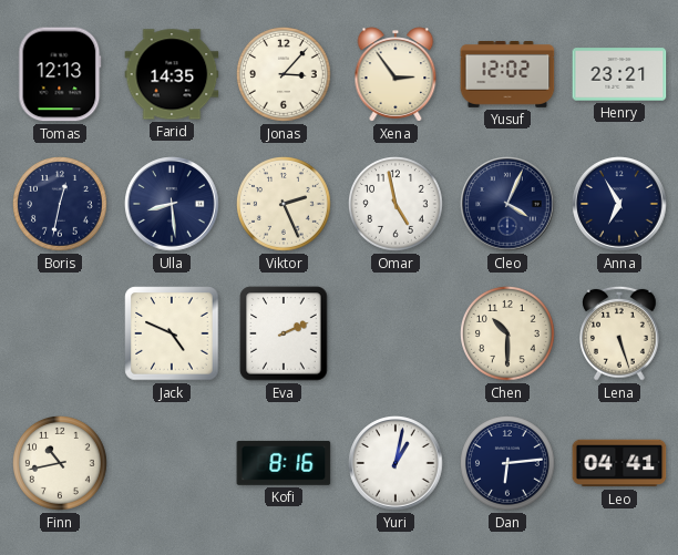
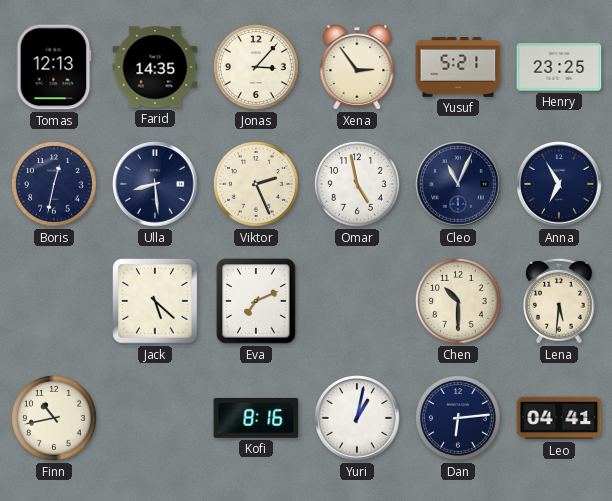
Yusuf: 12:02 -> 5:21 (458, 68)
Henry: 23:21 -> 23:25 (559, 67)
Cleo: 4:04 -> 11:04 (458, 184)
Jack: 4:49 -> 5:22 (155, 301)
Eva: 2:11 -> 7:11 (256, 301)
Lena: 5:27 -> 5:31 (560, 301)
